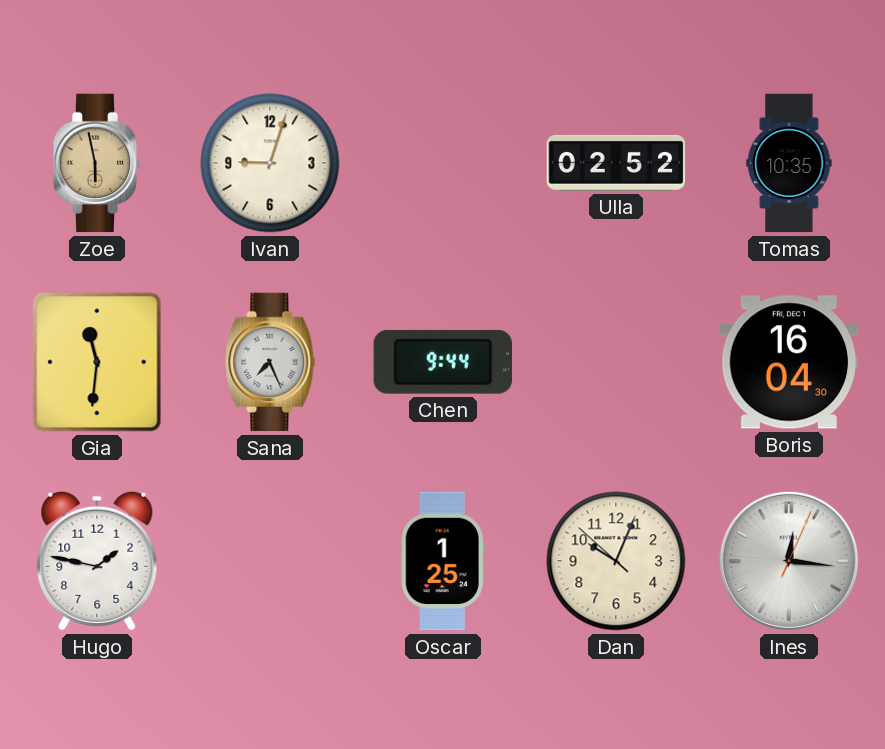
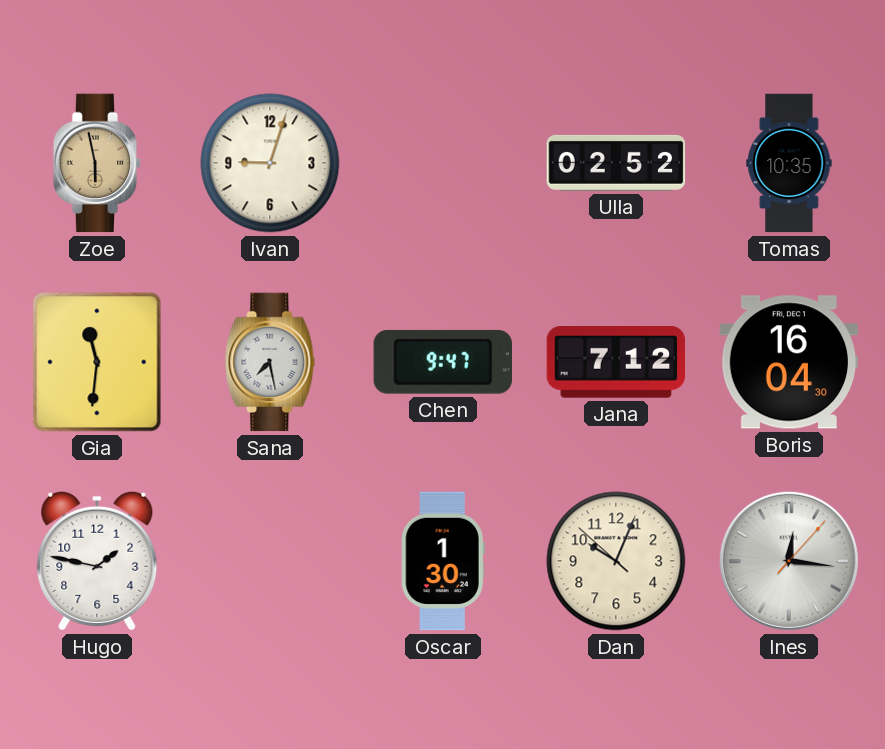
Sana: 7:26 -> 7:28 (270, 362)
Chen: 9:44 -> 9:47 (443, 362)
Jana: none -> 7:12 (616, 363)
Oscar: 1:25 -> 1:30 (443, 561)
Ines: 12:16:04 -> 12:16:07 (789, 561)
